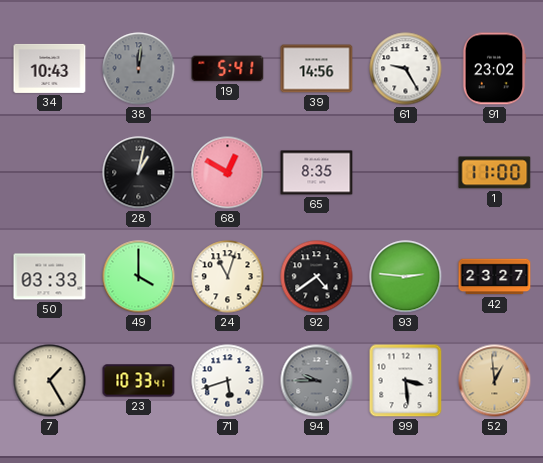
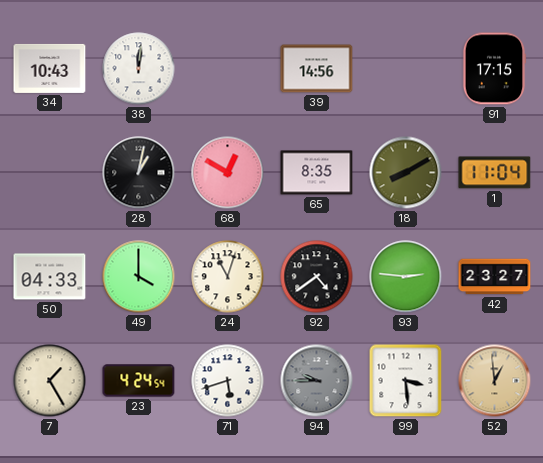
38 dial: grey -> white (139, 69)
19: 5:41 -> none (228, 69)
61: 9:25 -> none (406, 69)
91: 23:02 -> 17:15 (494, 69)
18: none -> 8:10 (406, 173)
1: 11:00 -> 11:04 (495, 173)
50: 03:33 -> 04:33 (50, 277)
23: 10:33 -> 4:24 (139, 381)
